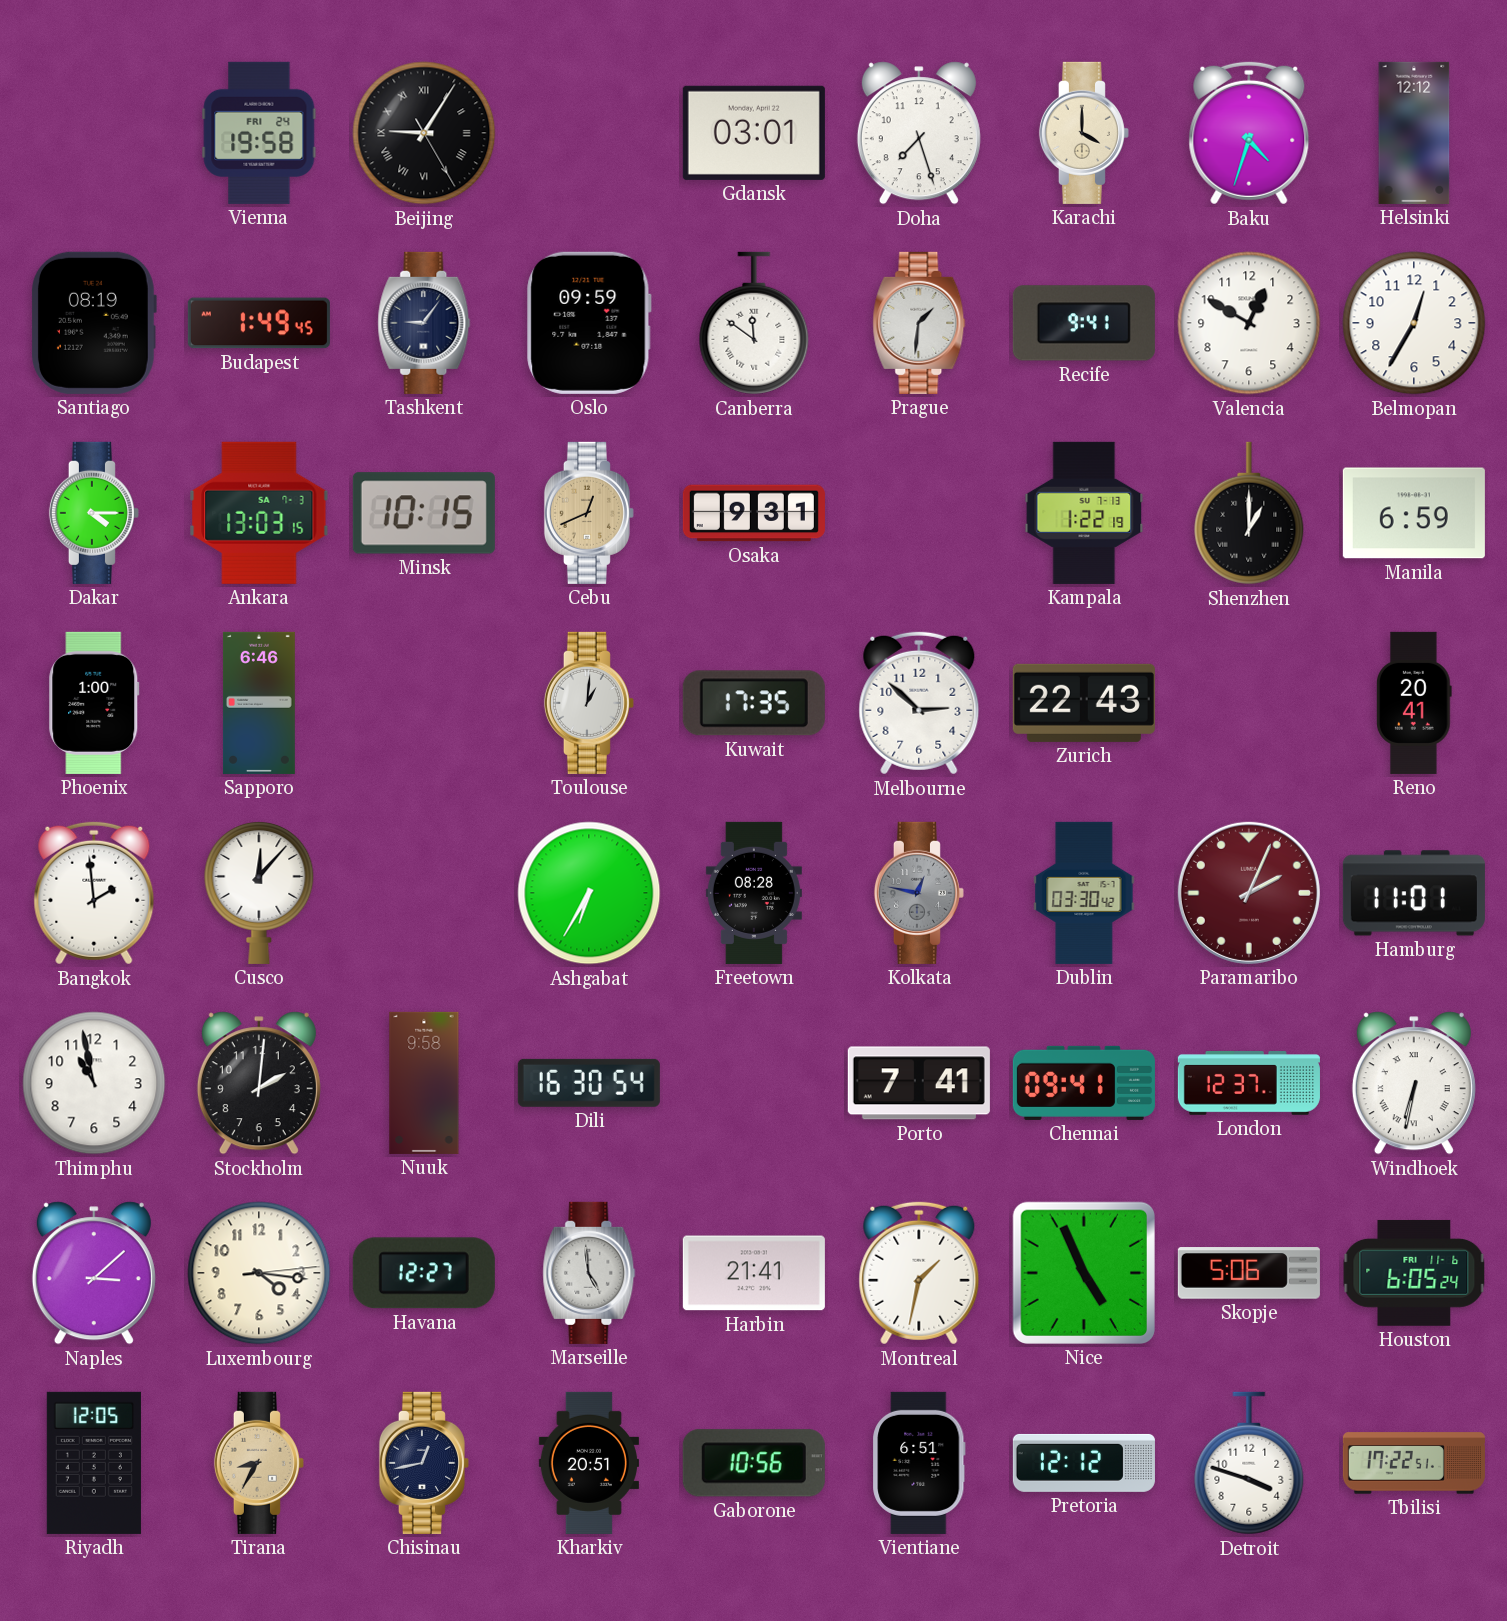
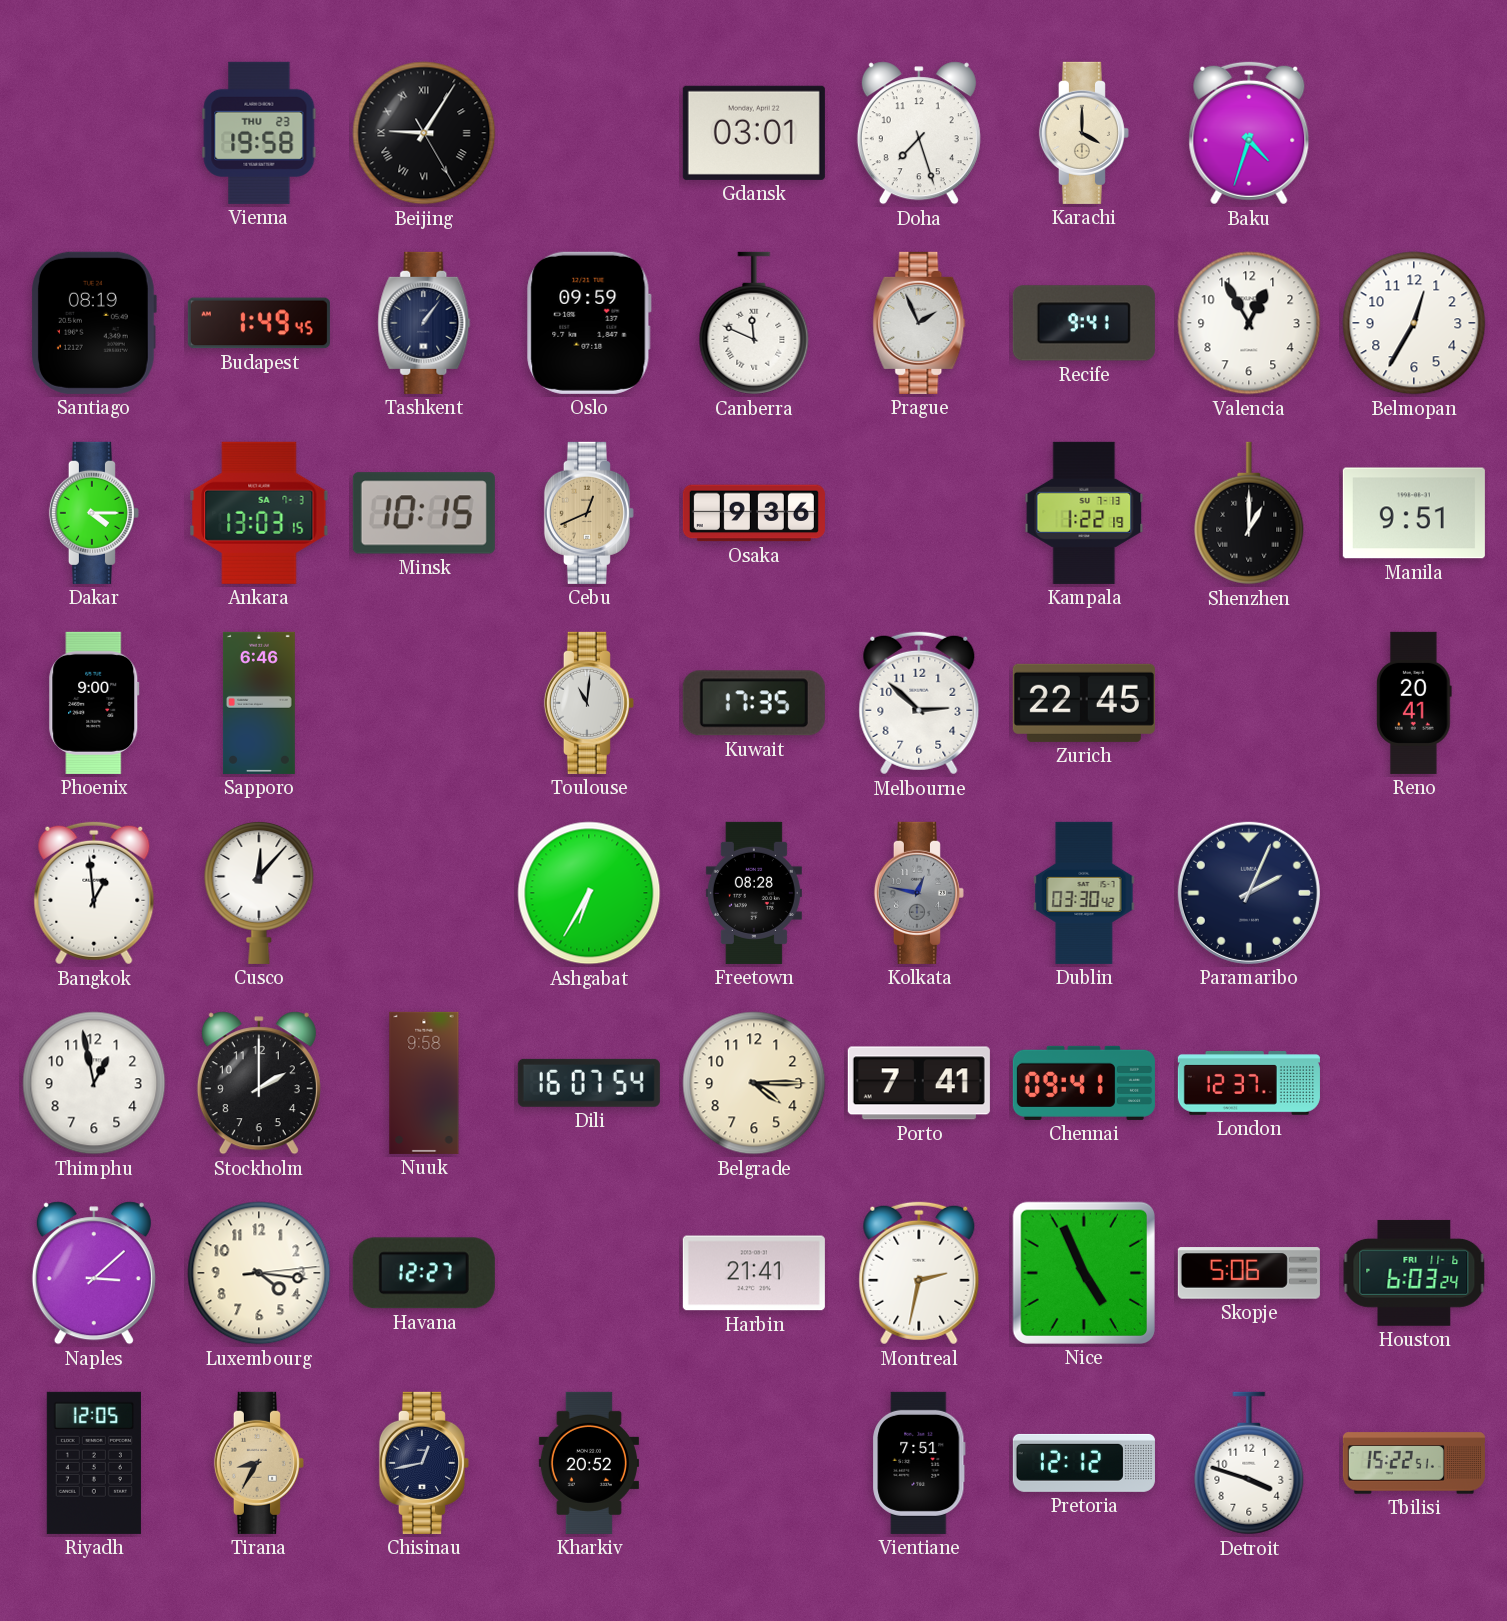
Vienna date: FRI 24 -> THU 23 (259, 133)
Helsinki: 12:12 -> none (1414, 133)
Tashkent: 9:06 -> 1:06 (424, 323)
Canberra: 11:51 -> 11:49 (754, 323)
Prague: 1:31 -> 1:56 (919, 323)
Valencia: 12:50 -> 12:55 (1249, 323)
Osaka: 9:31 -> 9:36 (754, 513)
Manila: 6:59 -> 9:51 (1414, 513)
Phoenix: 1:00 -> 9:00 (94, 703)
Toulouse: 1:01 -> 11:01 (589, 703)
Zurich: 22:43 -> 22:45 (1084, 703)
Bangkok: 1:59 -> 12:59 (94, 893)
Paramaribo dial: burgundy -> navy (1249, 893)
Hamburg: 11:01 -> none (1414, 893)
Thimphu: 10:58 -> 12:58 (94, 1083)
Stockholm: 2:01 -> 2:00 (259, 1083)
Dili: 16:30 -> 16:07 (589, 1083)
Belgrade: none -> 4:15 (754, 1083)
Windhoek: 6:32 -> none (1414, 1083)
Marseille: 4:59 -> none (589, 1273)
Montreal: 1:32 -> 2:32 (919, 1273)
Houston: 6:05 -> 6:03 (1414, 1273)
Kharkiv: 20:51 -> 20:52 (589, 1463)
Gaborone: 10:56 -> none (754, 1463)
Vientiane: 6:51 -> 7:51 (919, 1463)
Tbilisi: 17:22 -> 15:22 (1414, 1463)
